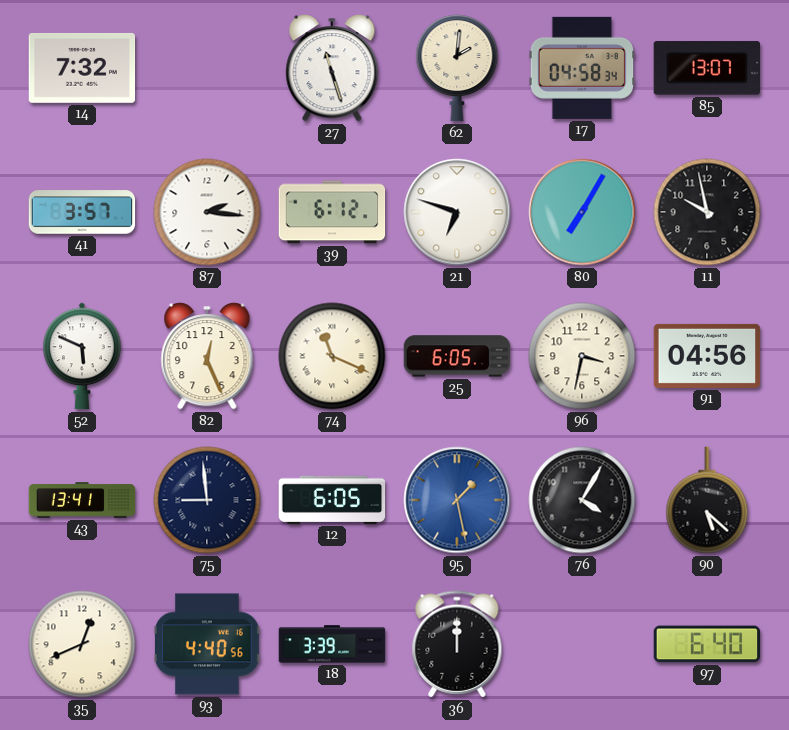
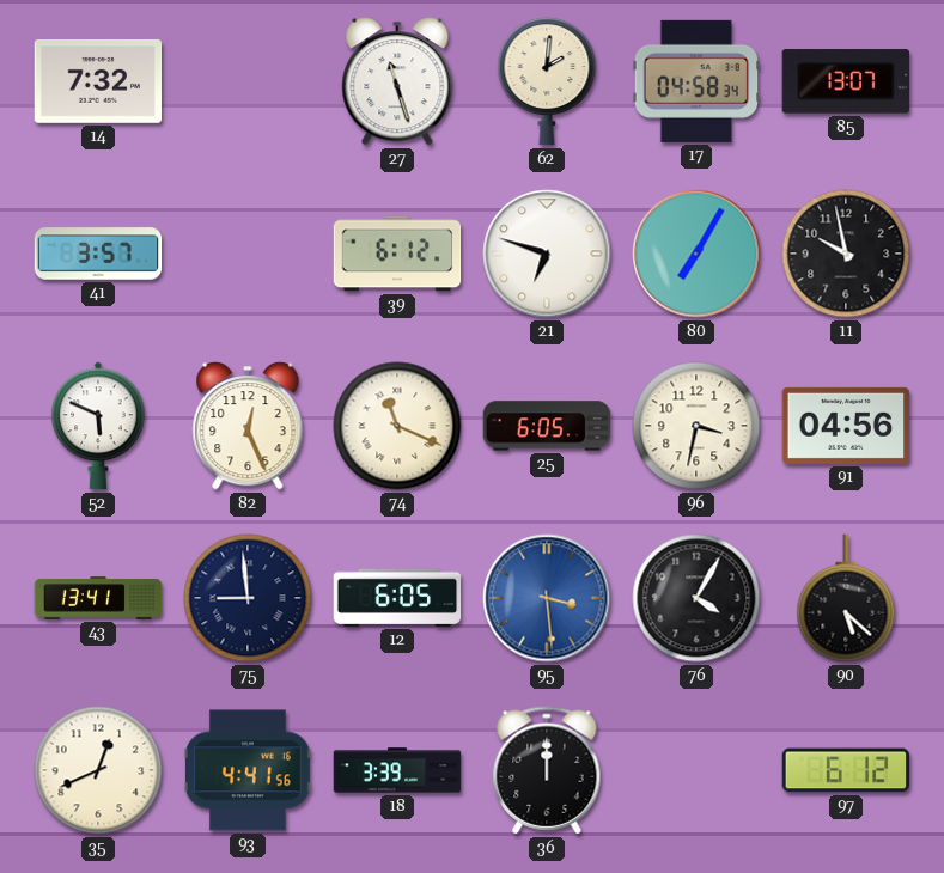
87: 2:16 -> none (207, 212)
95: 1:28 -> 3:29 (547, 598)
93: 4:40 -> 4:41 (248, 770)
97: 6:40 -> 6:12 (846, 770)
